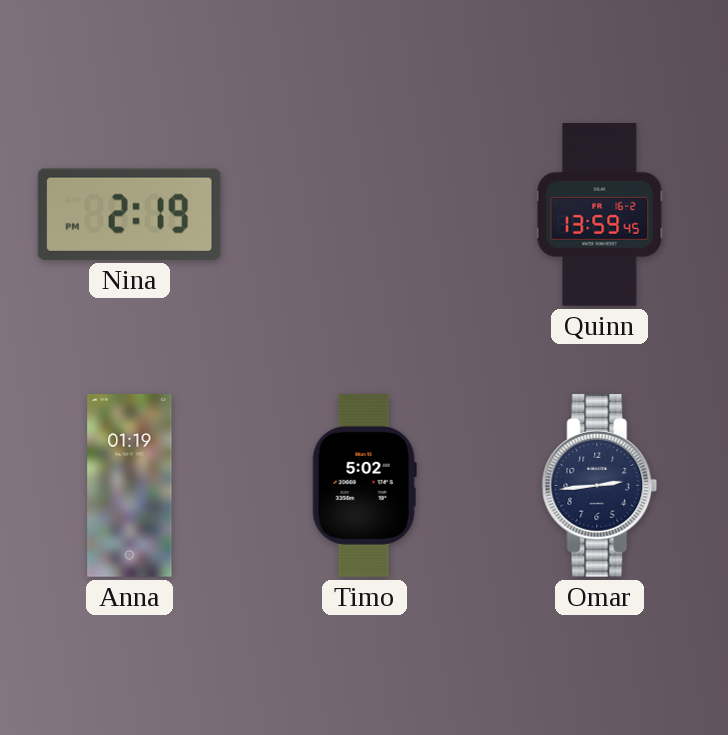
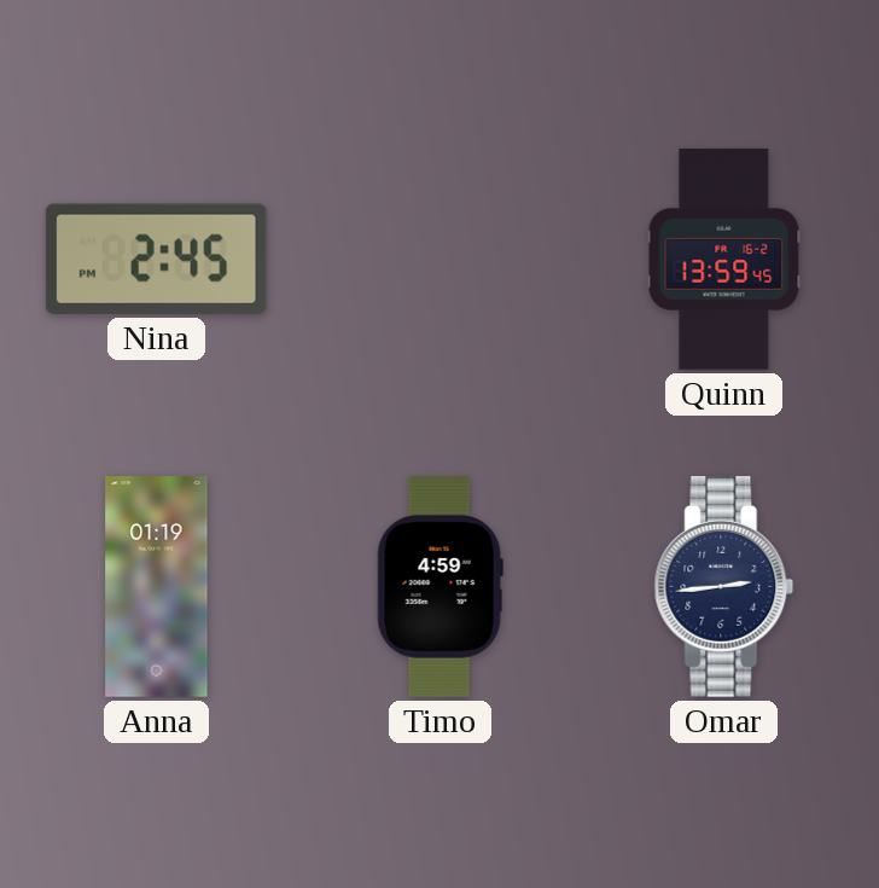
Nina: 2:19 -> 2:45 (156, 259)
Timo: 5:02 -> 4:59 (439, 587)
